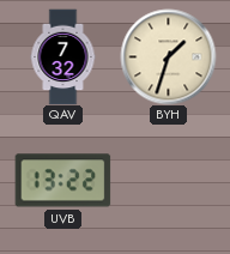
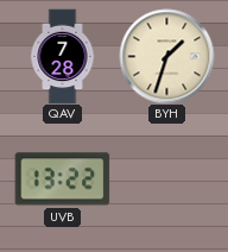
QAV: 7:32 -> 7:28 (63, 56)
